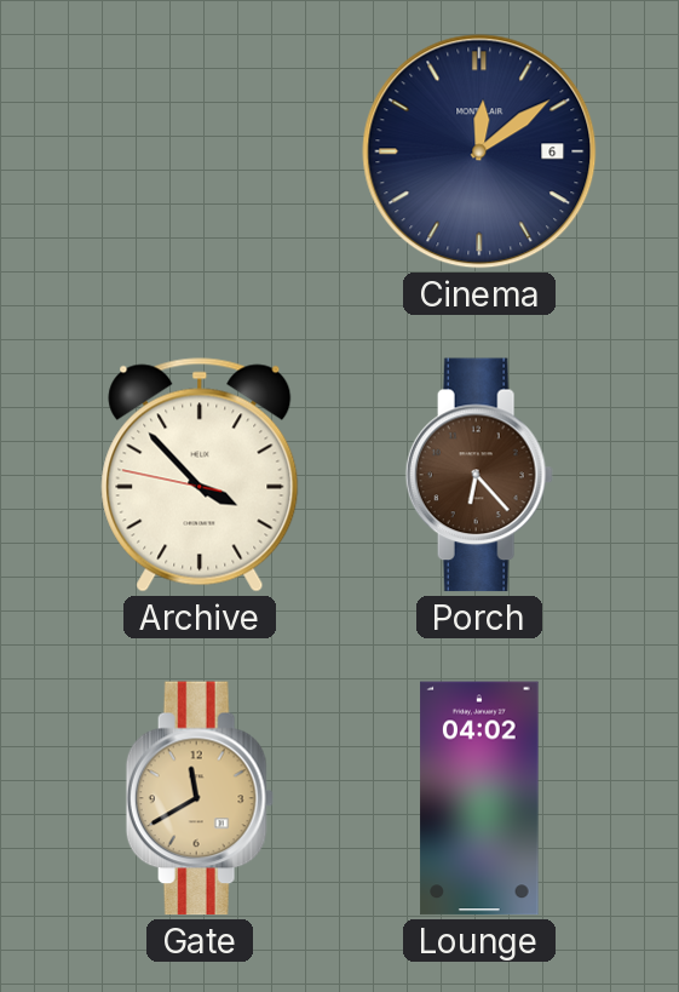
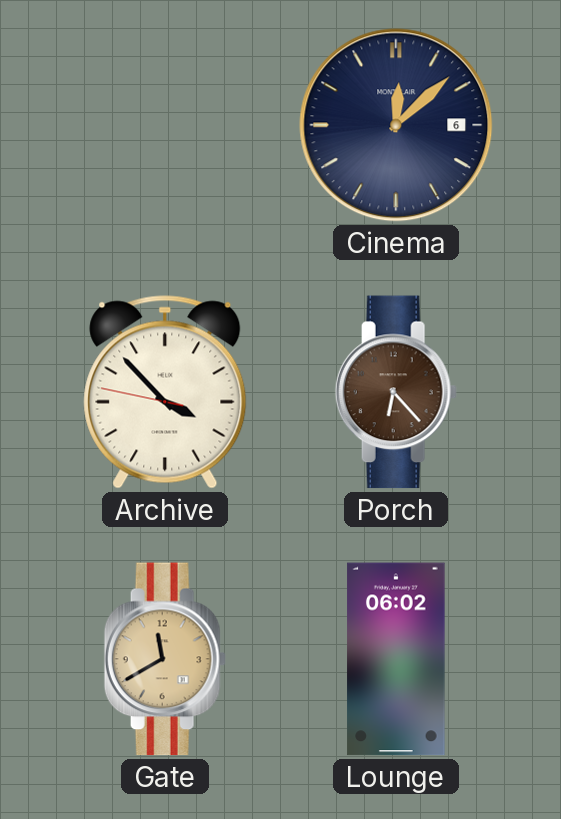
Cinema: 12:09 -> 12:08 (396, 125)
Lounge: 04:02 -> 06:02 (396, 659)
